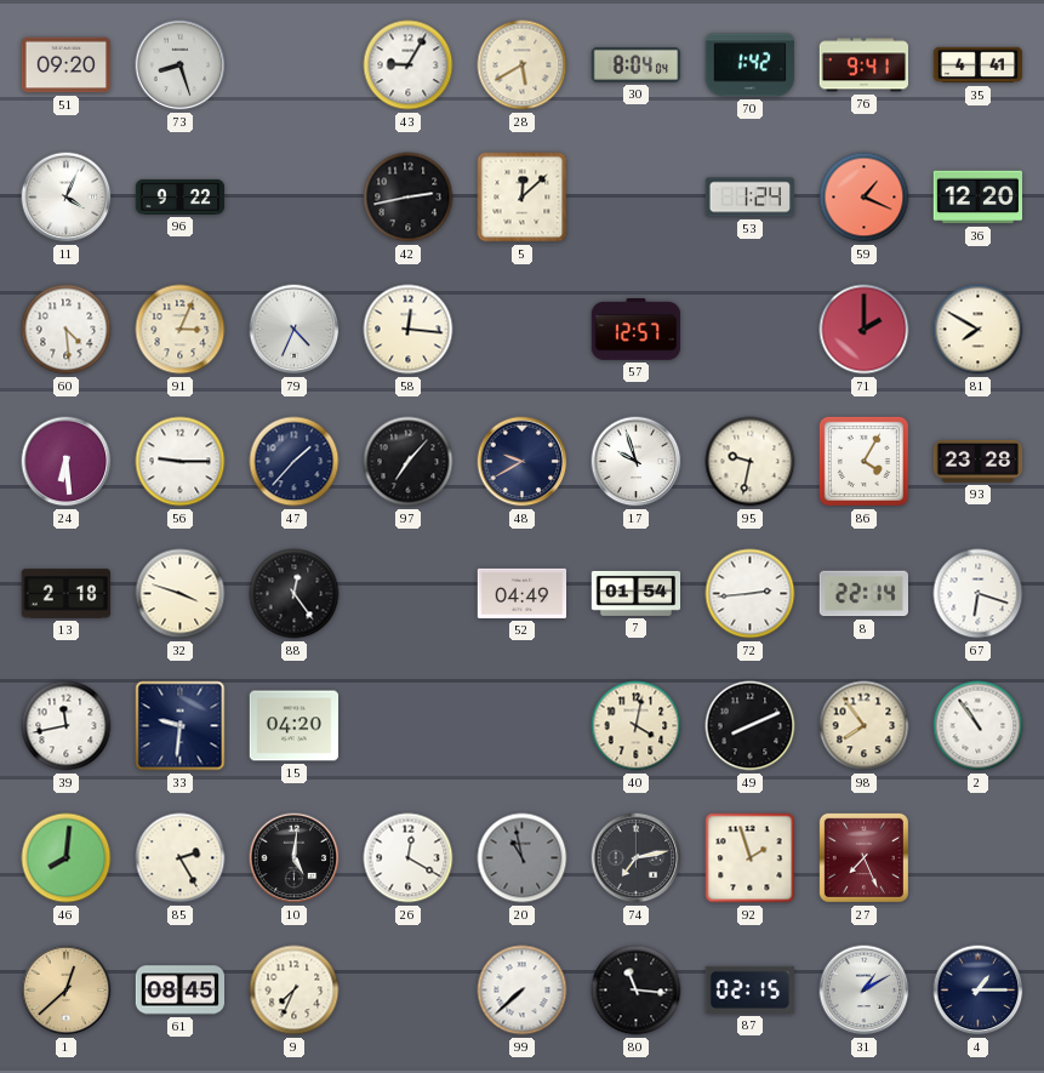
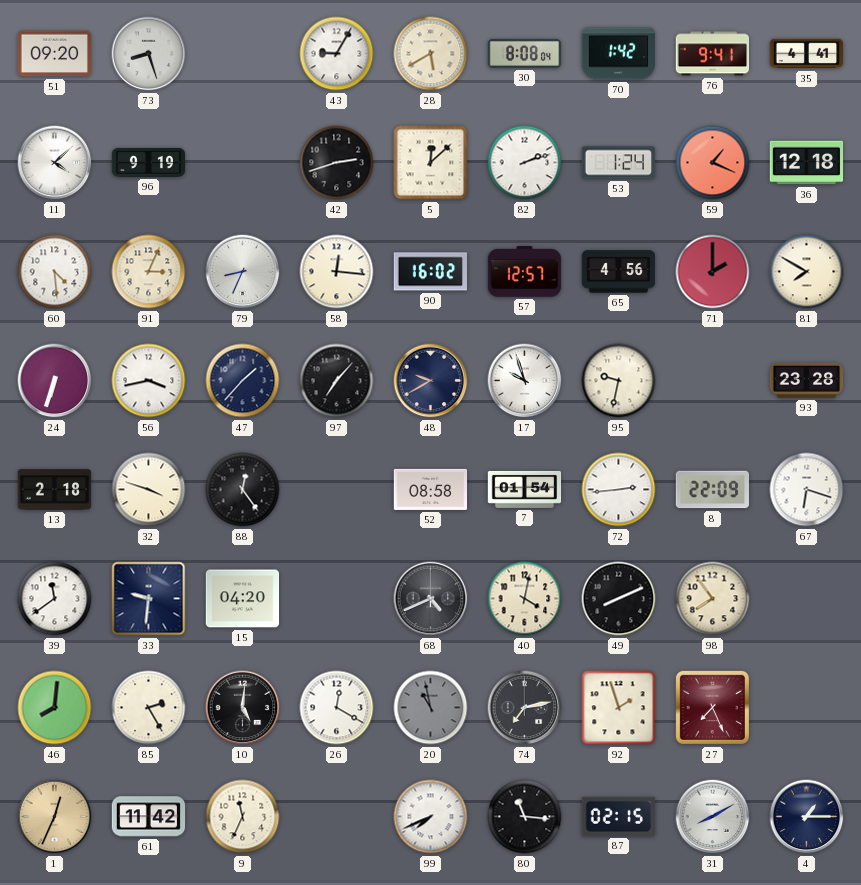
30: 8:04 -> 8:08 (525, 53)
11: 4:04 -> 4:08 (55, 163)
96: 9:22 -> 9:19 (149, 162)
42: 2:43 -> 2:42 (337, 163)
82: none -> 2:12 (525, 163)
36: 12:20 -> 12:18 (807, 163)
79: 4:34 -> 8:34 (243, 272)
90: none -> 16:02 (430, 272)
65: none -> 4:56 (619, 272)
24: 6:29 -> 6:33 (55, 381)
56: 9:15 -> 3:43 (149, 381)
86: 4:05 -> none (863, 461)
52: 04:49 -> 08:58 (431, 489)
8: 22:14 -> 22:09 (712, 490)
39: 11:43 -> 11:39 (55, 599)
68: none -> 4:41 (431, 599)
2: 10:54 -> none (979, 726)
1: 12:38 -> 12:34 (55, 817)
61: 08:45 -> 11:42 (149, 817)
9: 7:34 -> 11:34 (243, 817)
99: 7:38 -> 7:41 (431, 817)
31: 1:10 -> 8:10 (713, 817)
